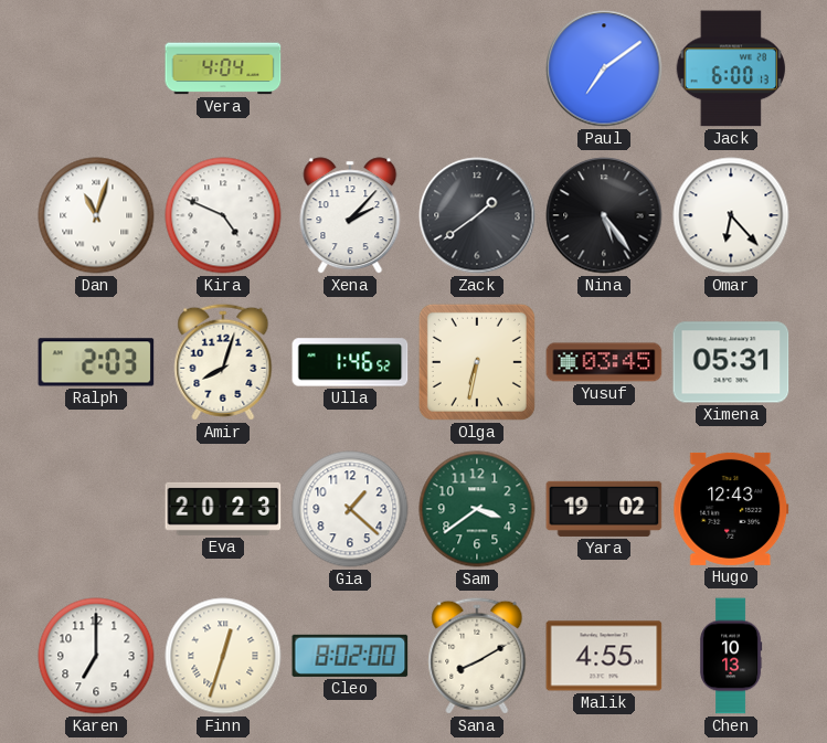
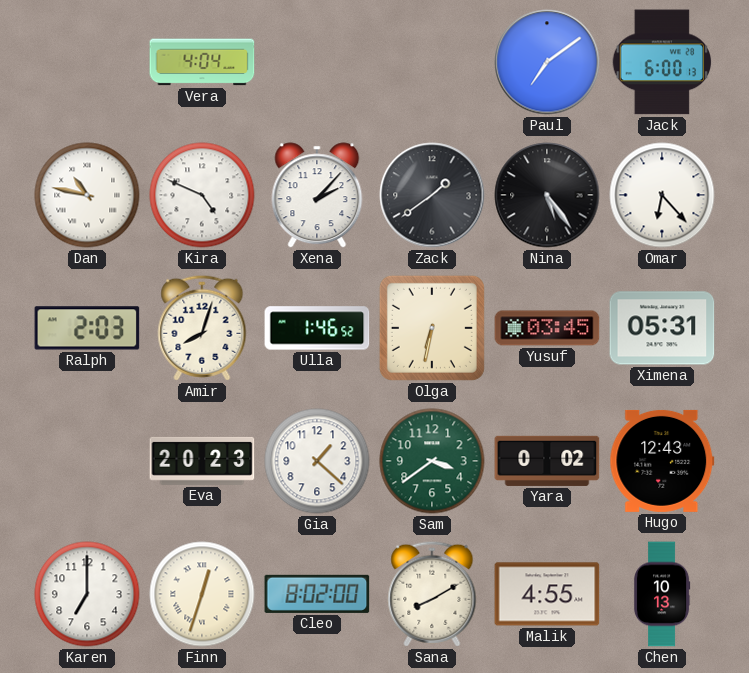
Dan: 11:03 -> 10:47 (87, 195)
Yara: 19:02 -> 0:02 (547, 461)
